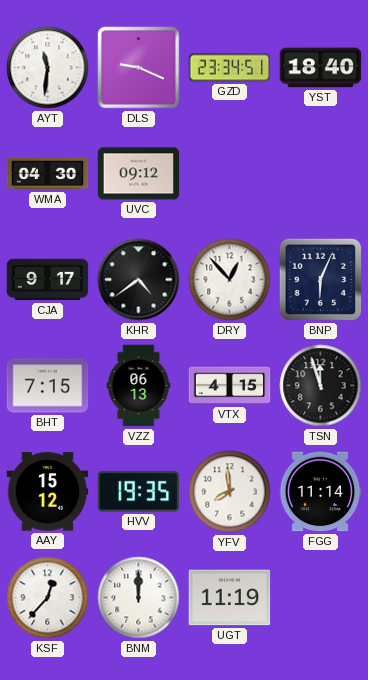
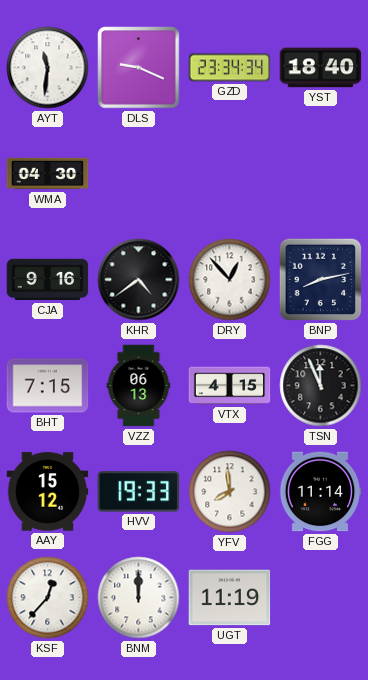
GZD: 23:34:51 -> 23:34:34 (230, 68)
UVC: 09:12 -> none (139, 174)
CJA: 9:17 -> 9:16 (48, 280)
BNP: 6:04 -> 8:13 (321, 280)
TSN: 11:57 -> 11:56 (321, 386)
HVV: 19:35 -> 19:33 (139, 492)
